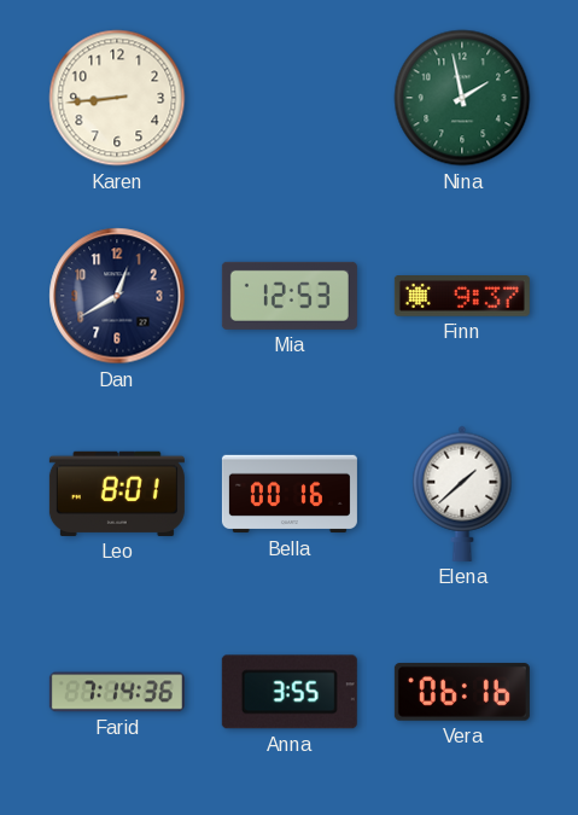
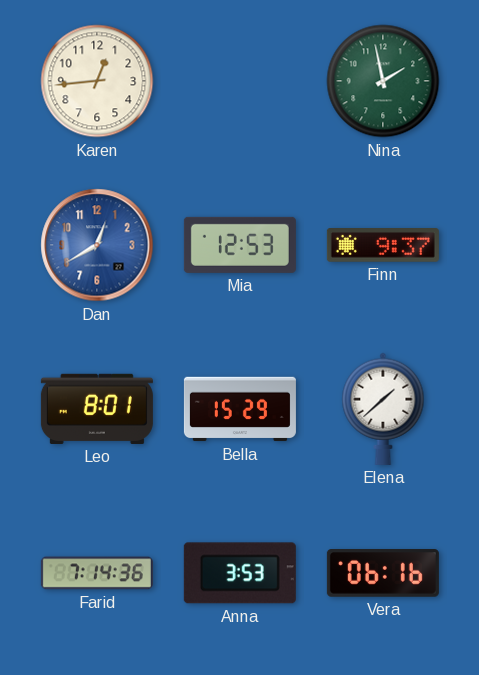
Karen: 8:44 -> 12:44 (97, 81)
Dan dial: navy -> blue (97, 245)
Bella: 00:16 -> 15:29 (240, 409)
Anna: 3:55 -> 3:53 (240, 573)
